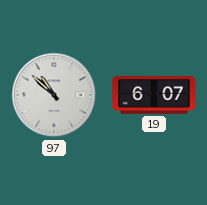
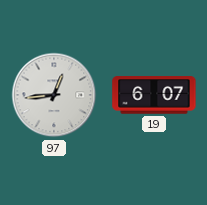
97: 10:52 -> 12:44 (54, 95)
